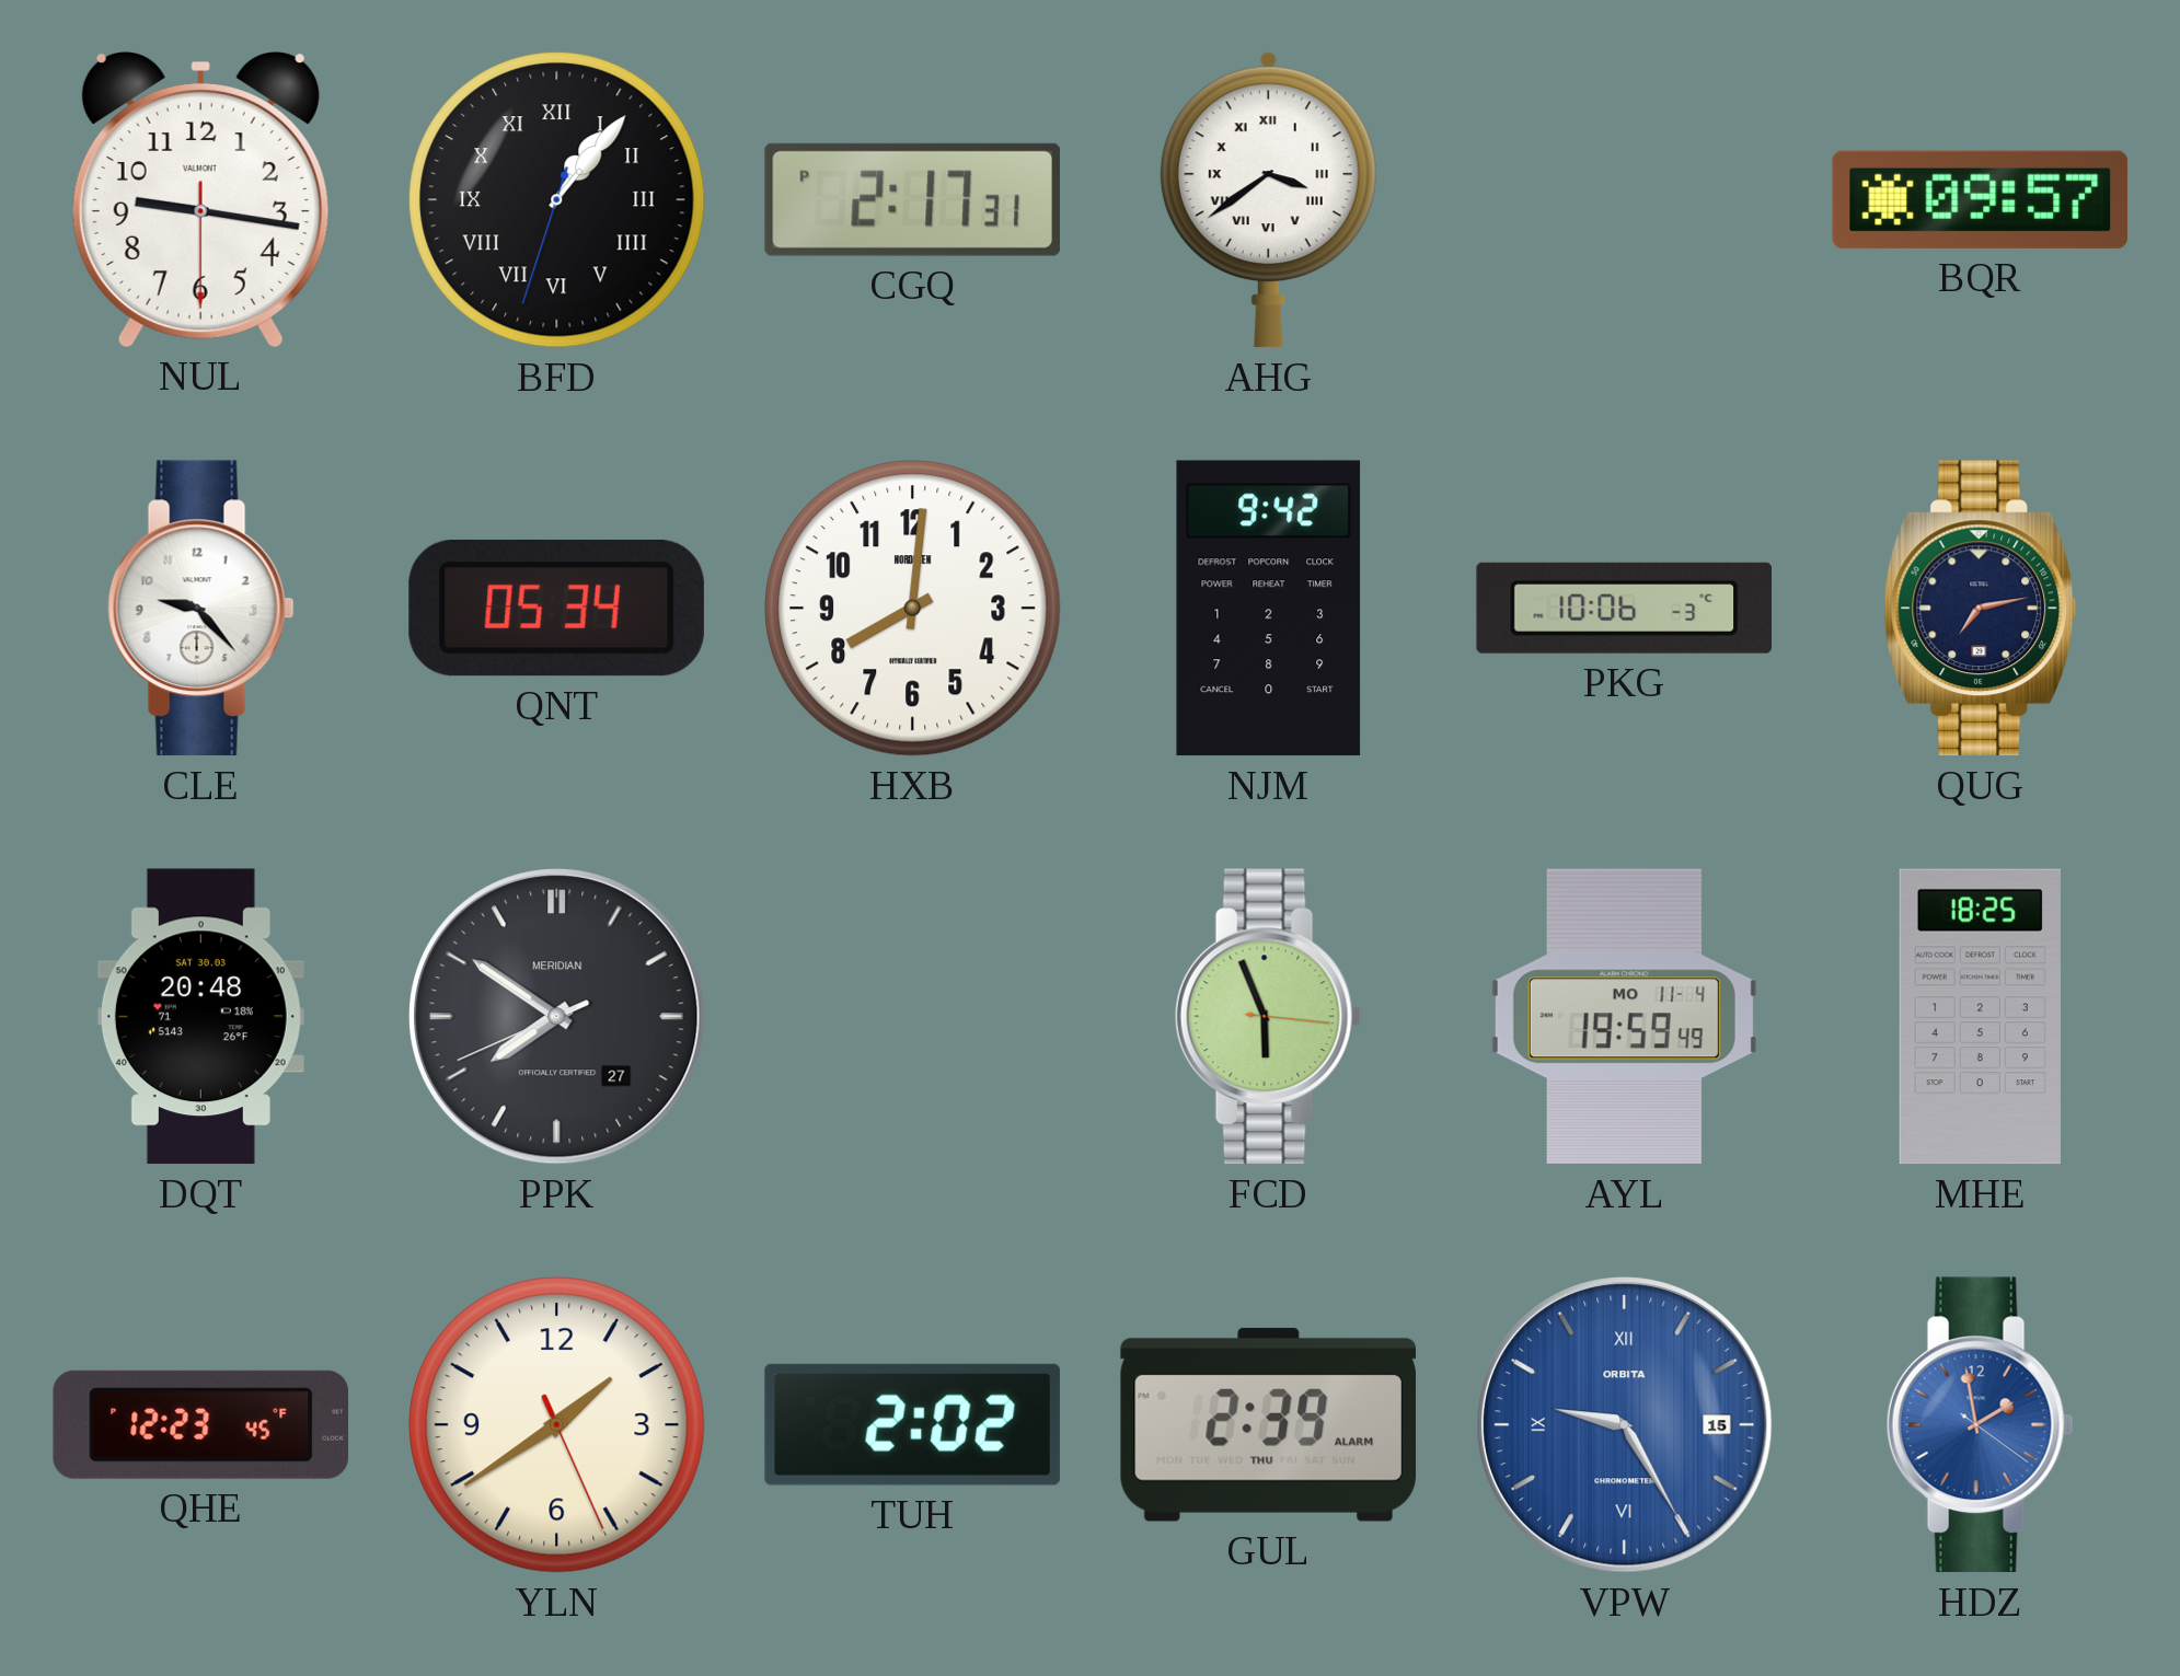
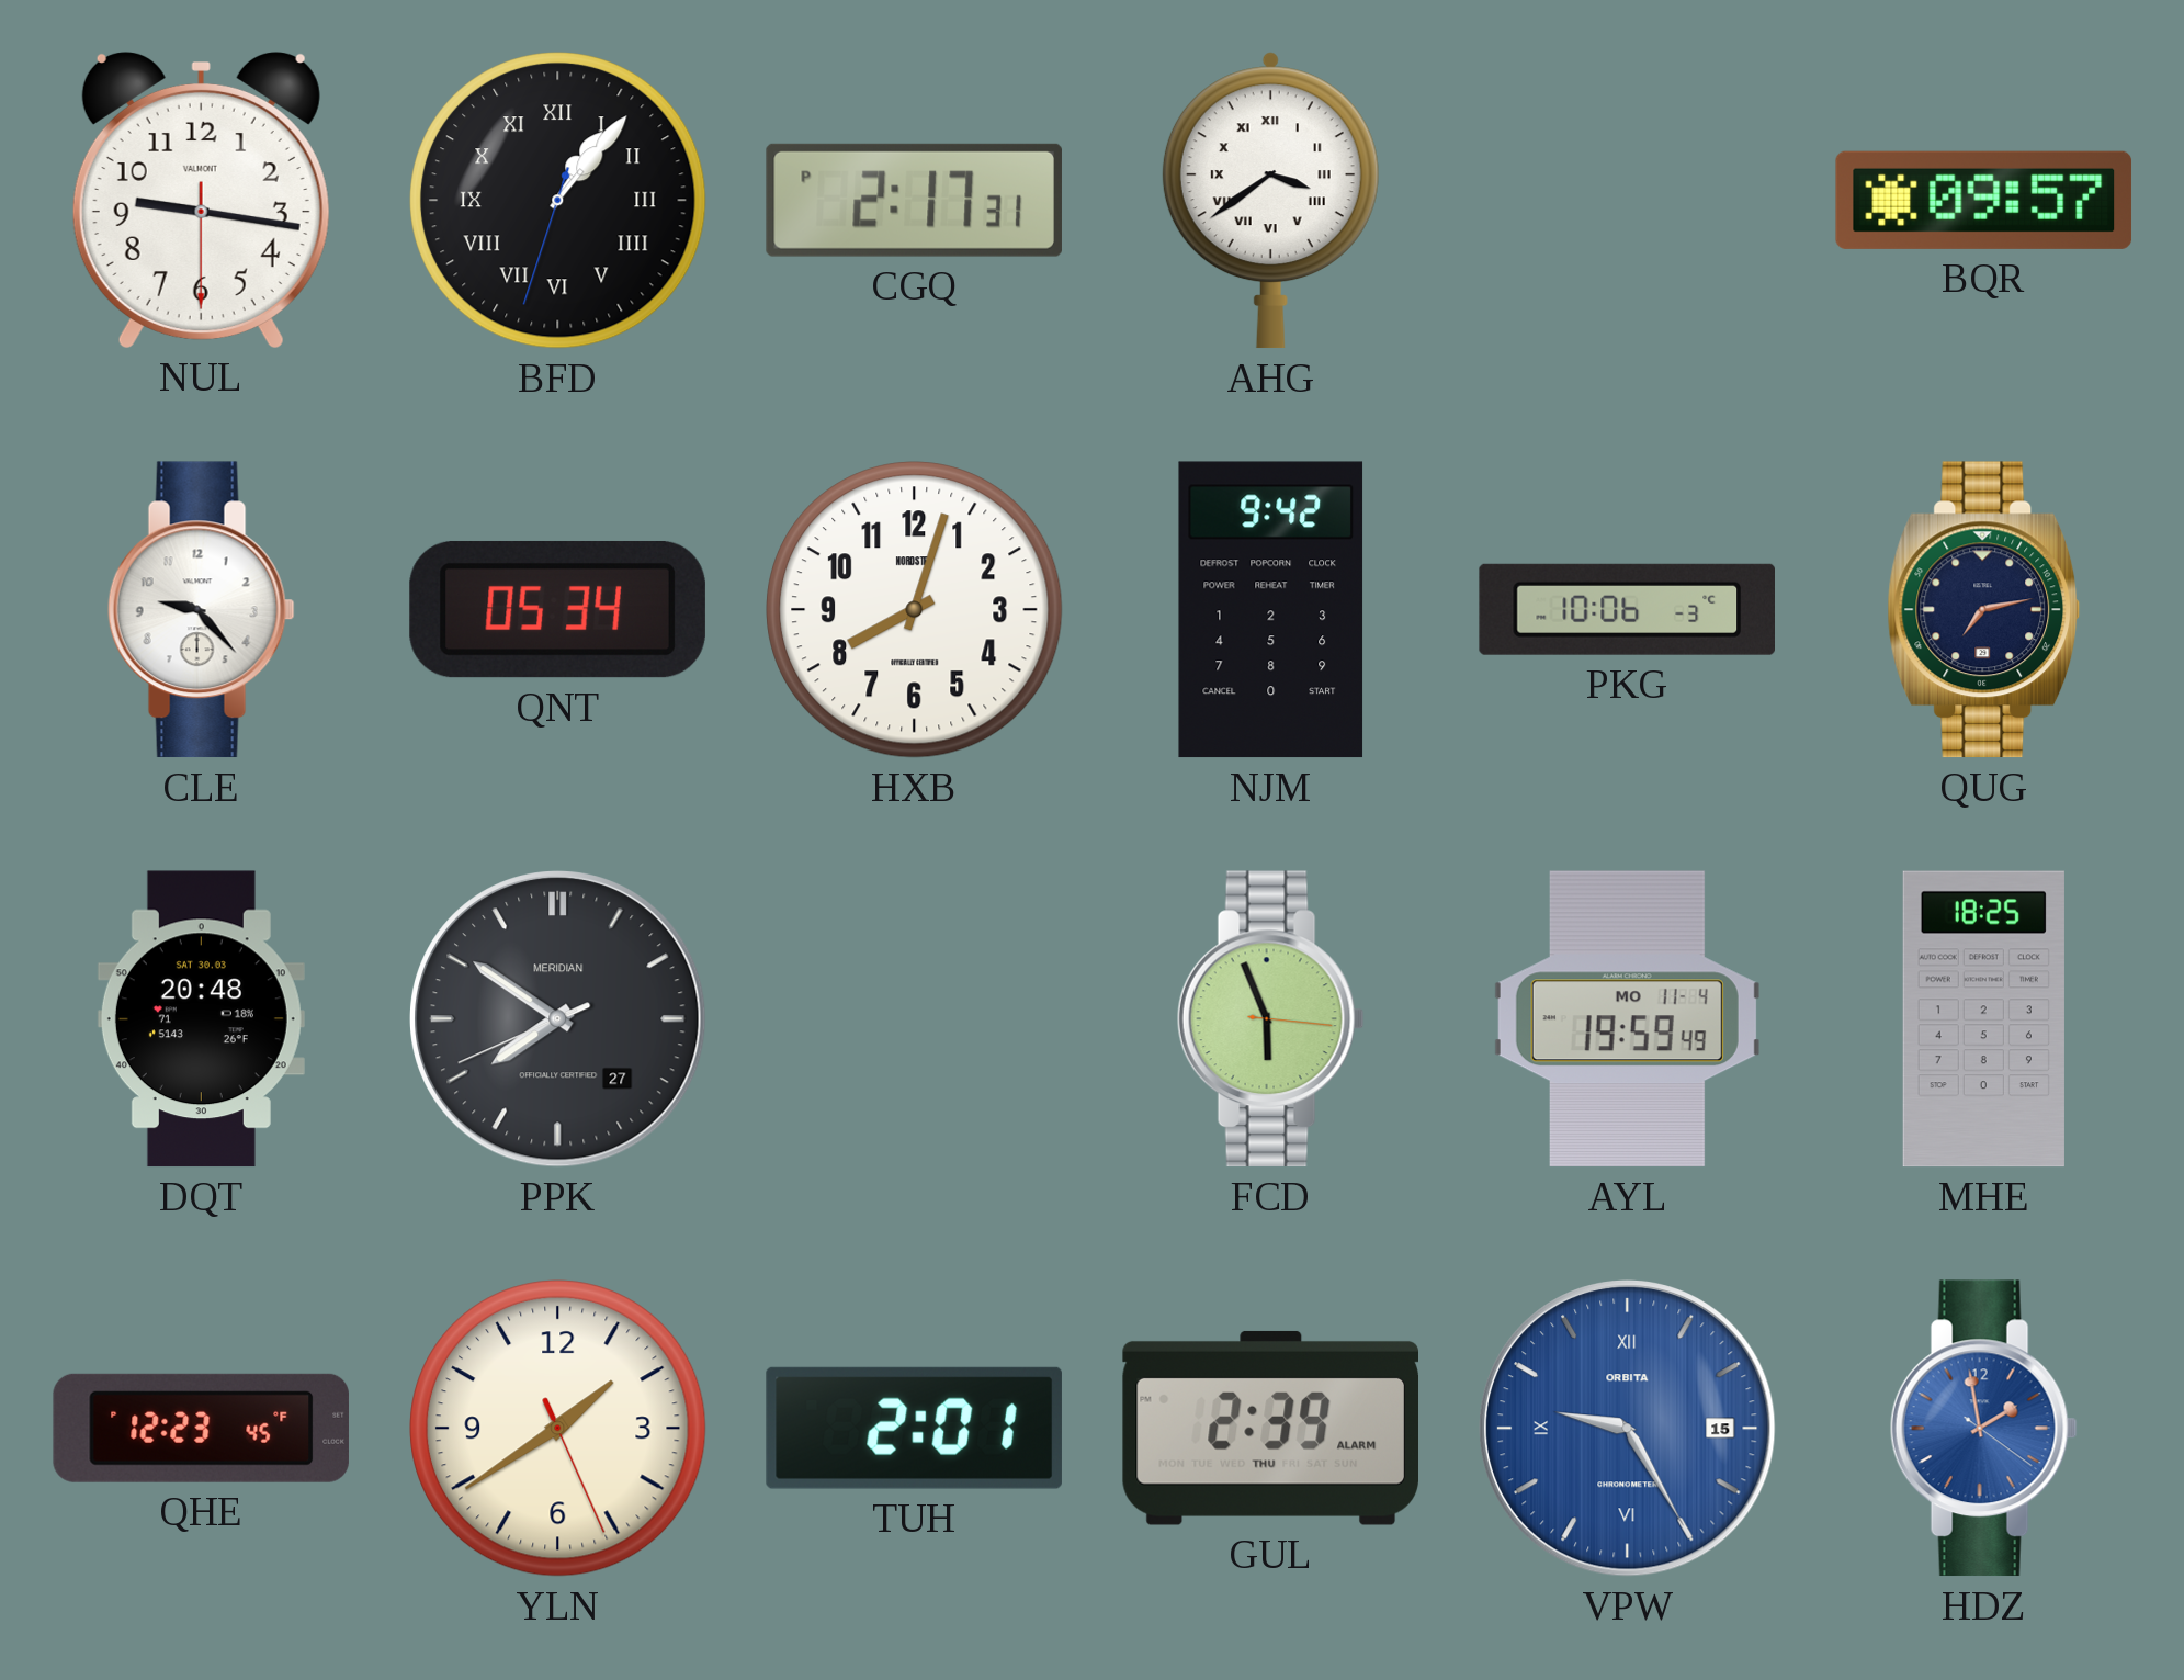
HXB: 8:01 -> 8:03 (915, 610)
TUH: 2:02 -> 2:01 (914, 1428)
